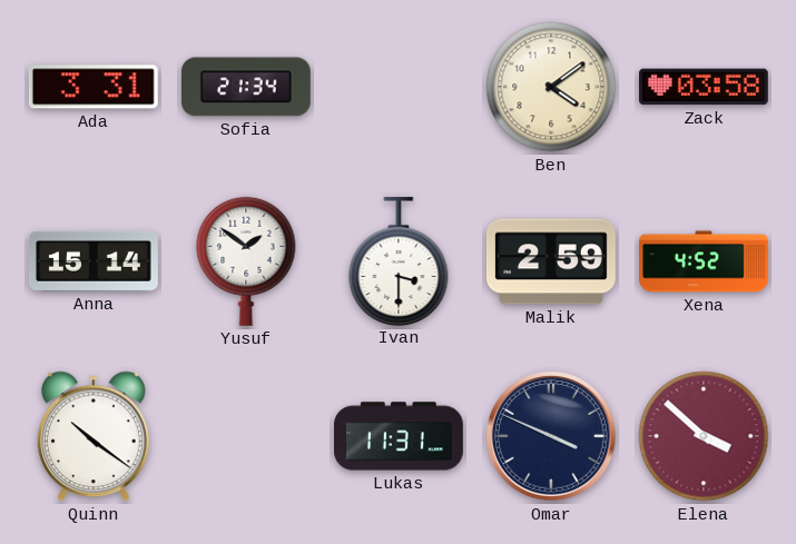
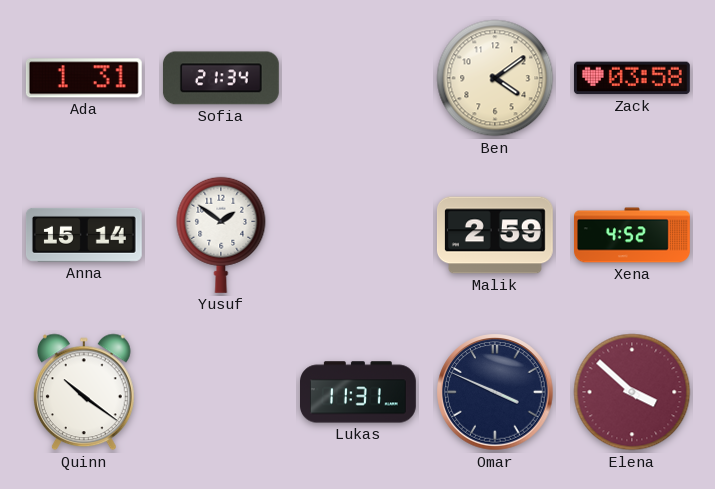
Ada: 3:31 -> 1:31 (84, 78)
Ivan: 3:30 -> none (399, 260)
